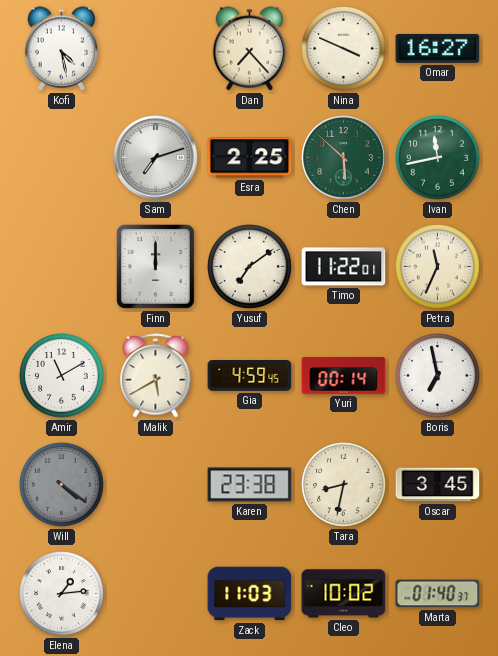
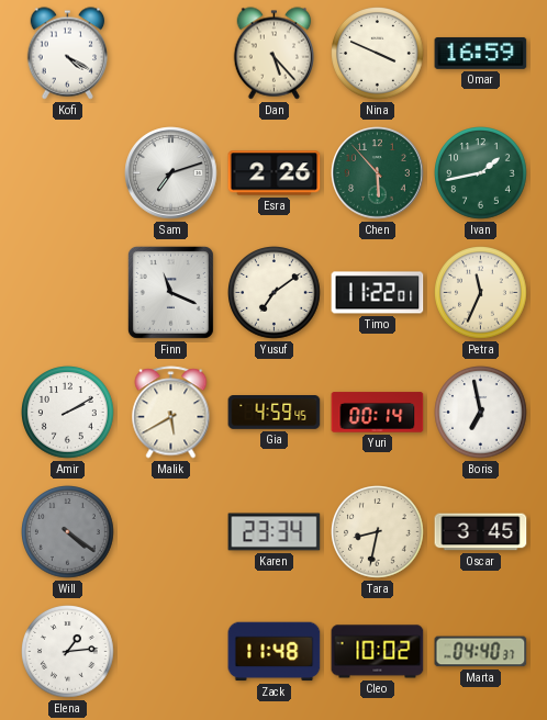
Kofi: 4:28 -> 4:20 (68, 54)
Dan: 7:23 -> 5:23 (275, 54)
Omar: 16:27 -> 16:59 (481, 53)
Esra: 2:25 -> 2:26 (275, 173)
Chen: 5:52 -> 5:53 (378, 173)
Ivan: 11:43 -> 1:43 (481, 173)
Finn: 12:00 -> 11:19 (170, 292)
Amir: 11:10 -> 2:10 (68, 413)
Karen: 23:38 -> 23:34 (275, 532)
Zack: 11:03 -> 11:48 (275, 652)
Marta: 01:40 -> 04:40 (481, 652)
